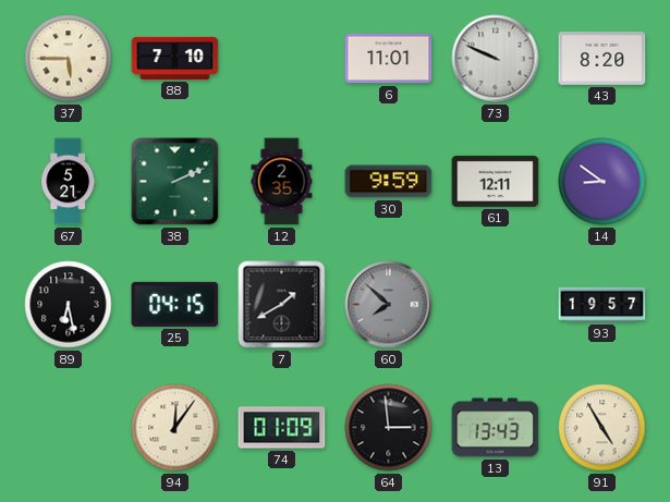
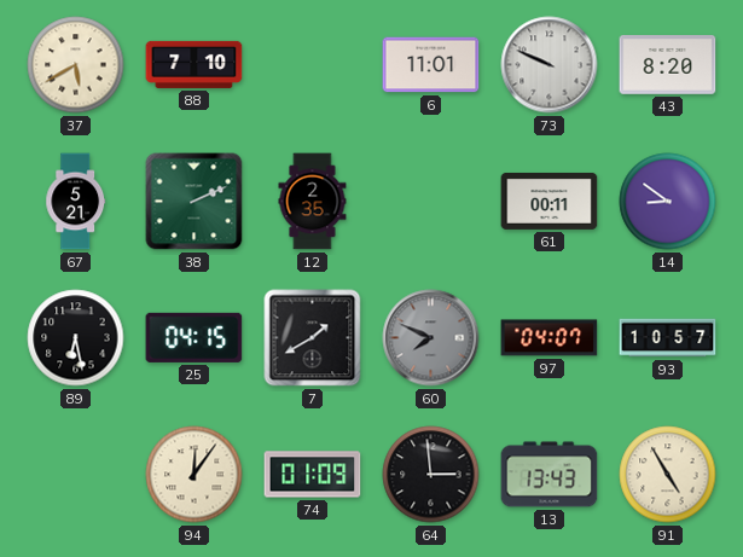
37: 5:45 -> 5:40 (76, 65)
30: 9:59 -> none (389, 182)
61: 12:11 -> 00:11 (550, 201)
60: 7:52 -> 7:49 (431, 338)
97: none -> 04:07 (550, 338)
93: 19:57 -> 10:57 (668, 338)
